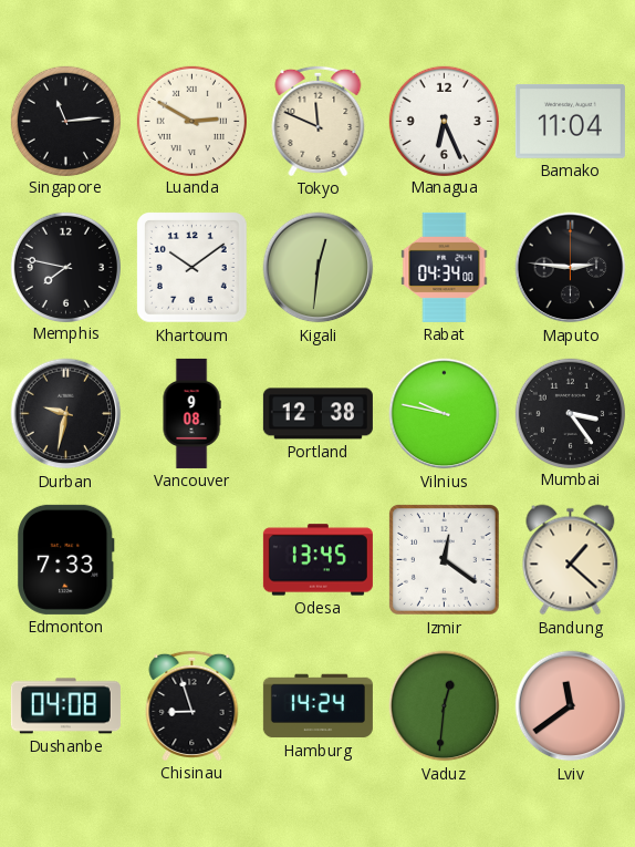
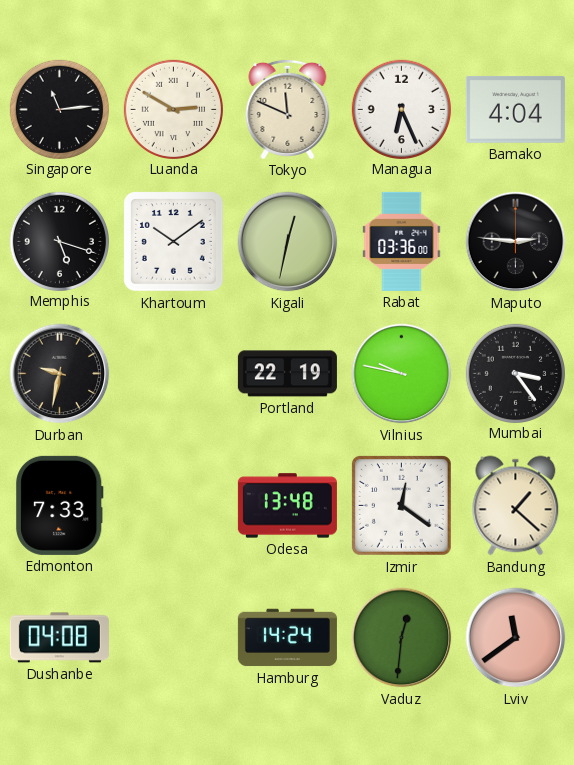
Bamako: 11:04 -> 4:04 (515, 109)
Memphis: 7:47 -> 5:18 (59, 241)
Kigali: 12:31 -> 12:32 (288, 242)
Rabat: 04:34 -> 03:36 (402, 241)
Vancouver: 9:08 -> none (191, 413)
Portland: 12:38 -> 22:19 (287, 374)
Odesa: 13:45 -> 13:48 (287, 506)
Chisinau: 8:57 -> none (192, 705)
